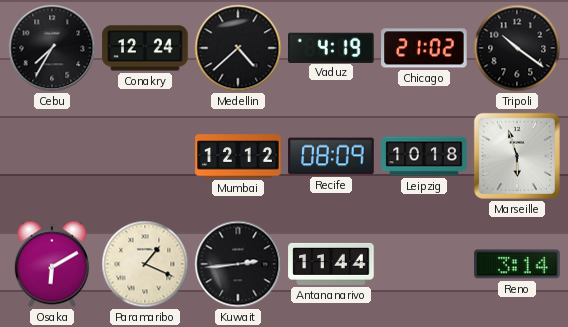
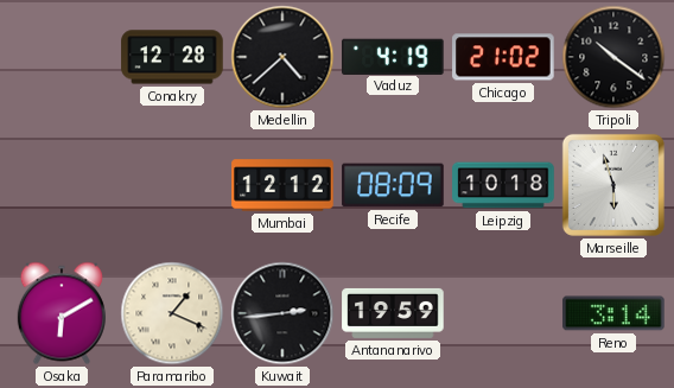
Cebu: 7:35 -> none (52, 48)
Conakry: 12:24 -> 12:28 (172, 57)
Antananarivo: 11:44 -> 19:59 (393, 313)
